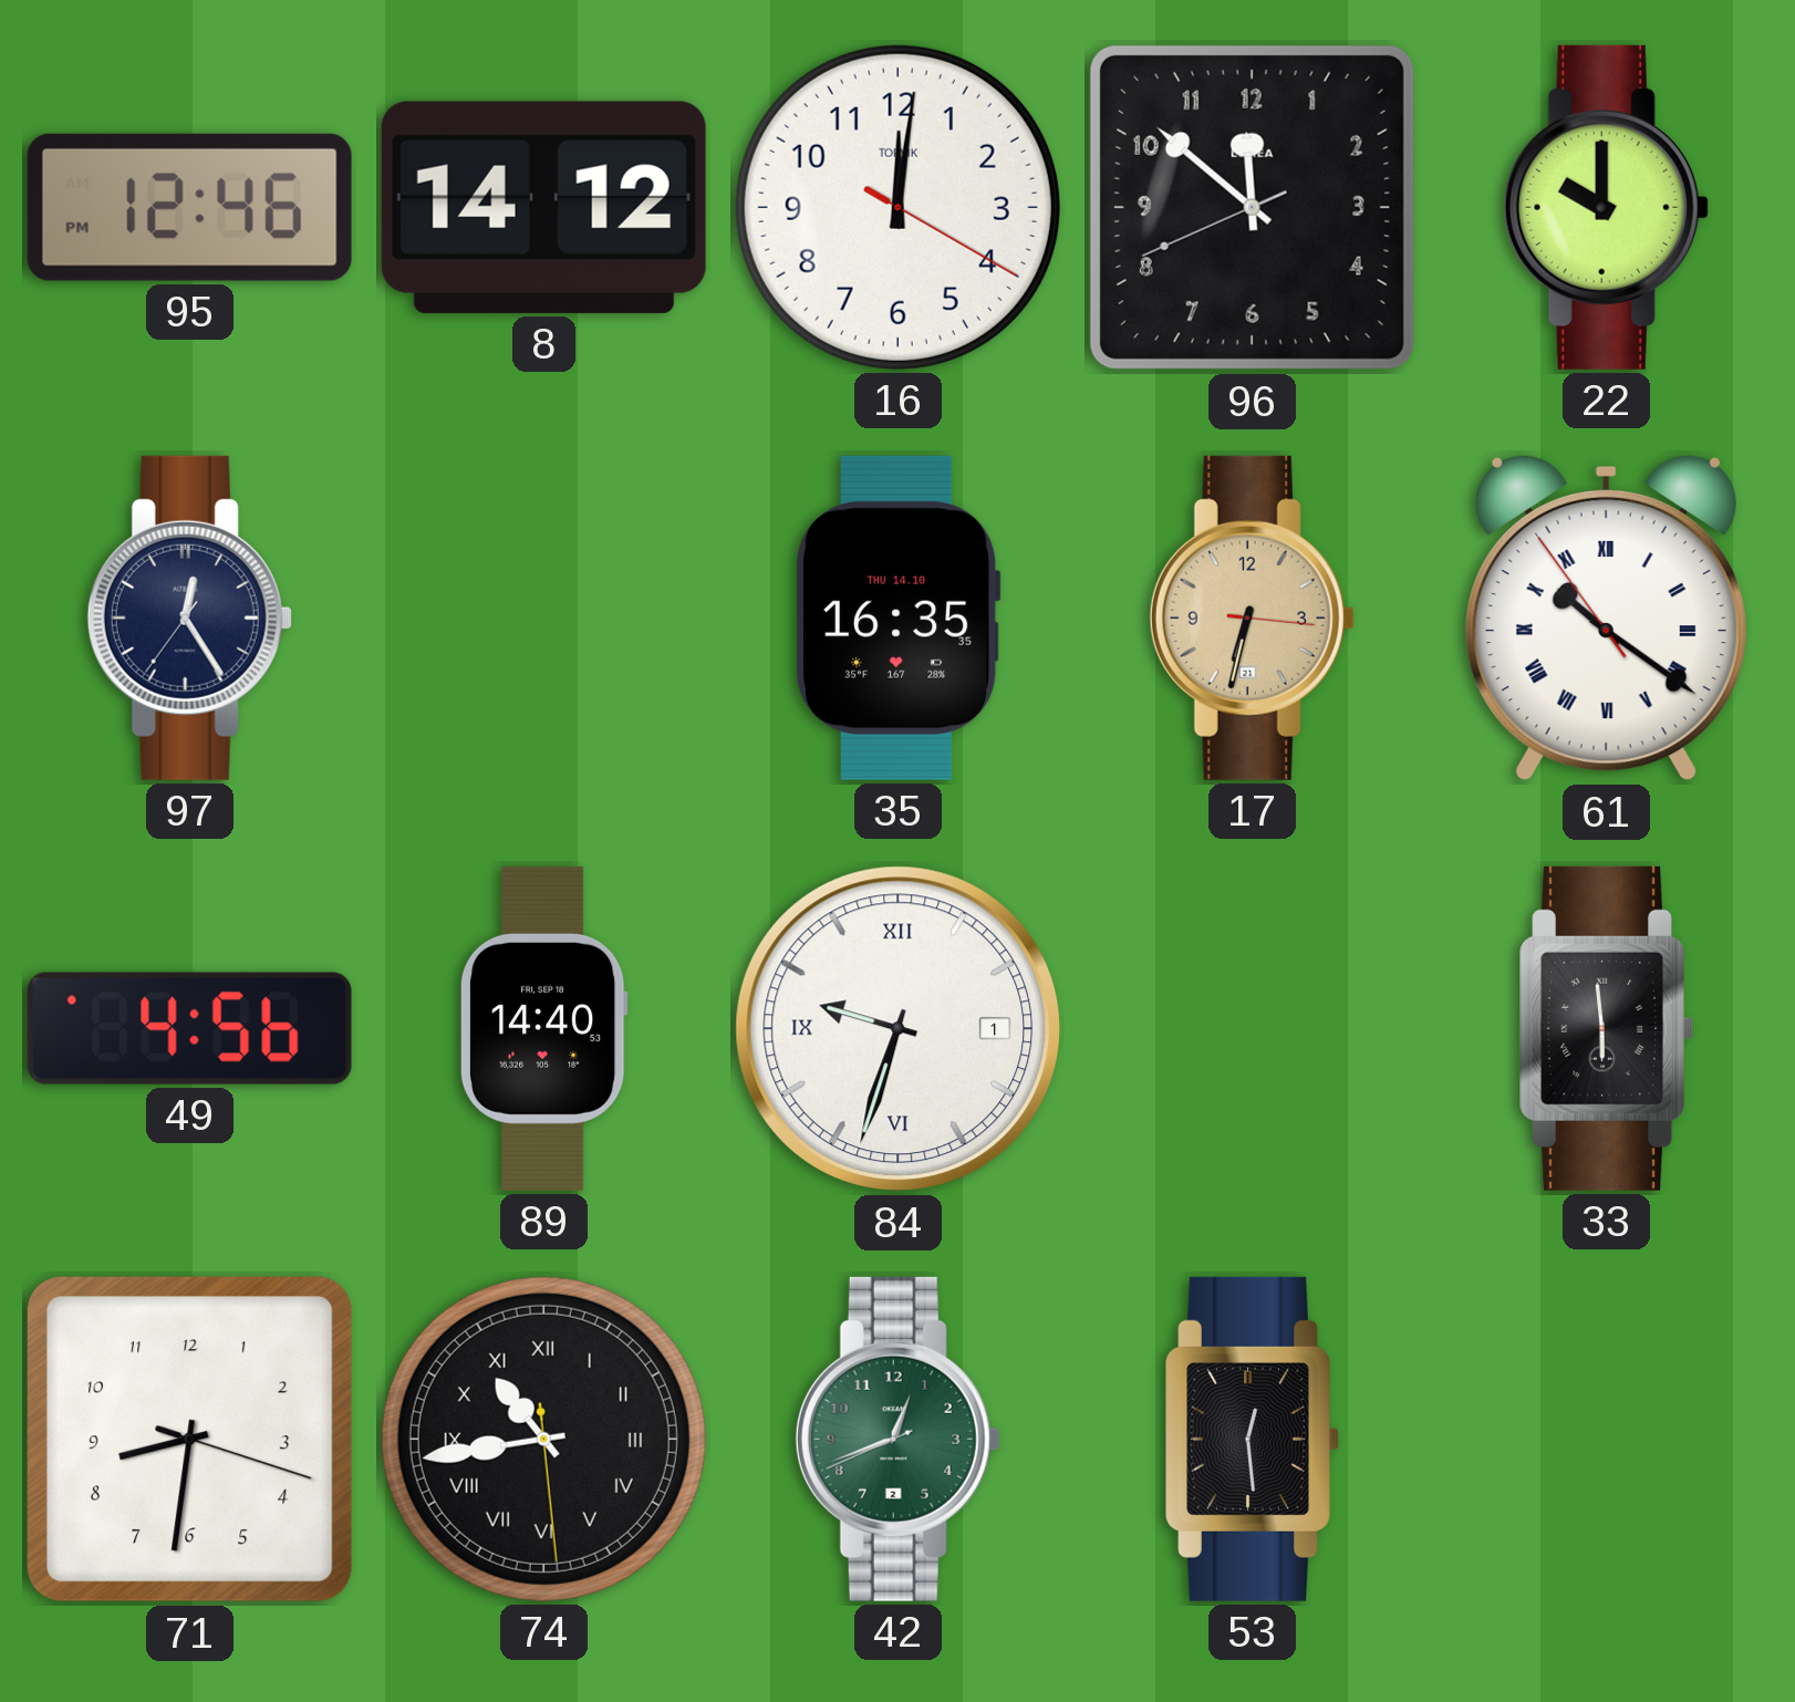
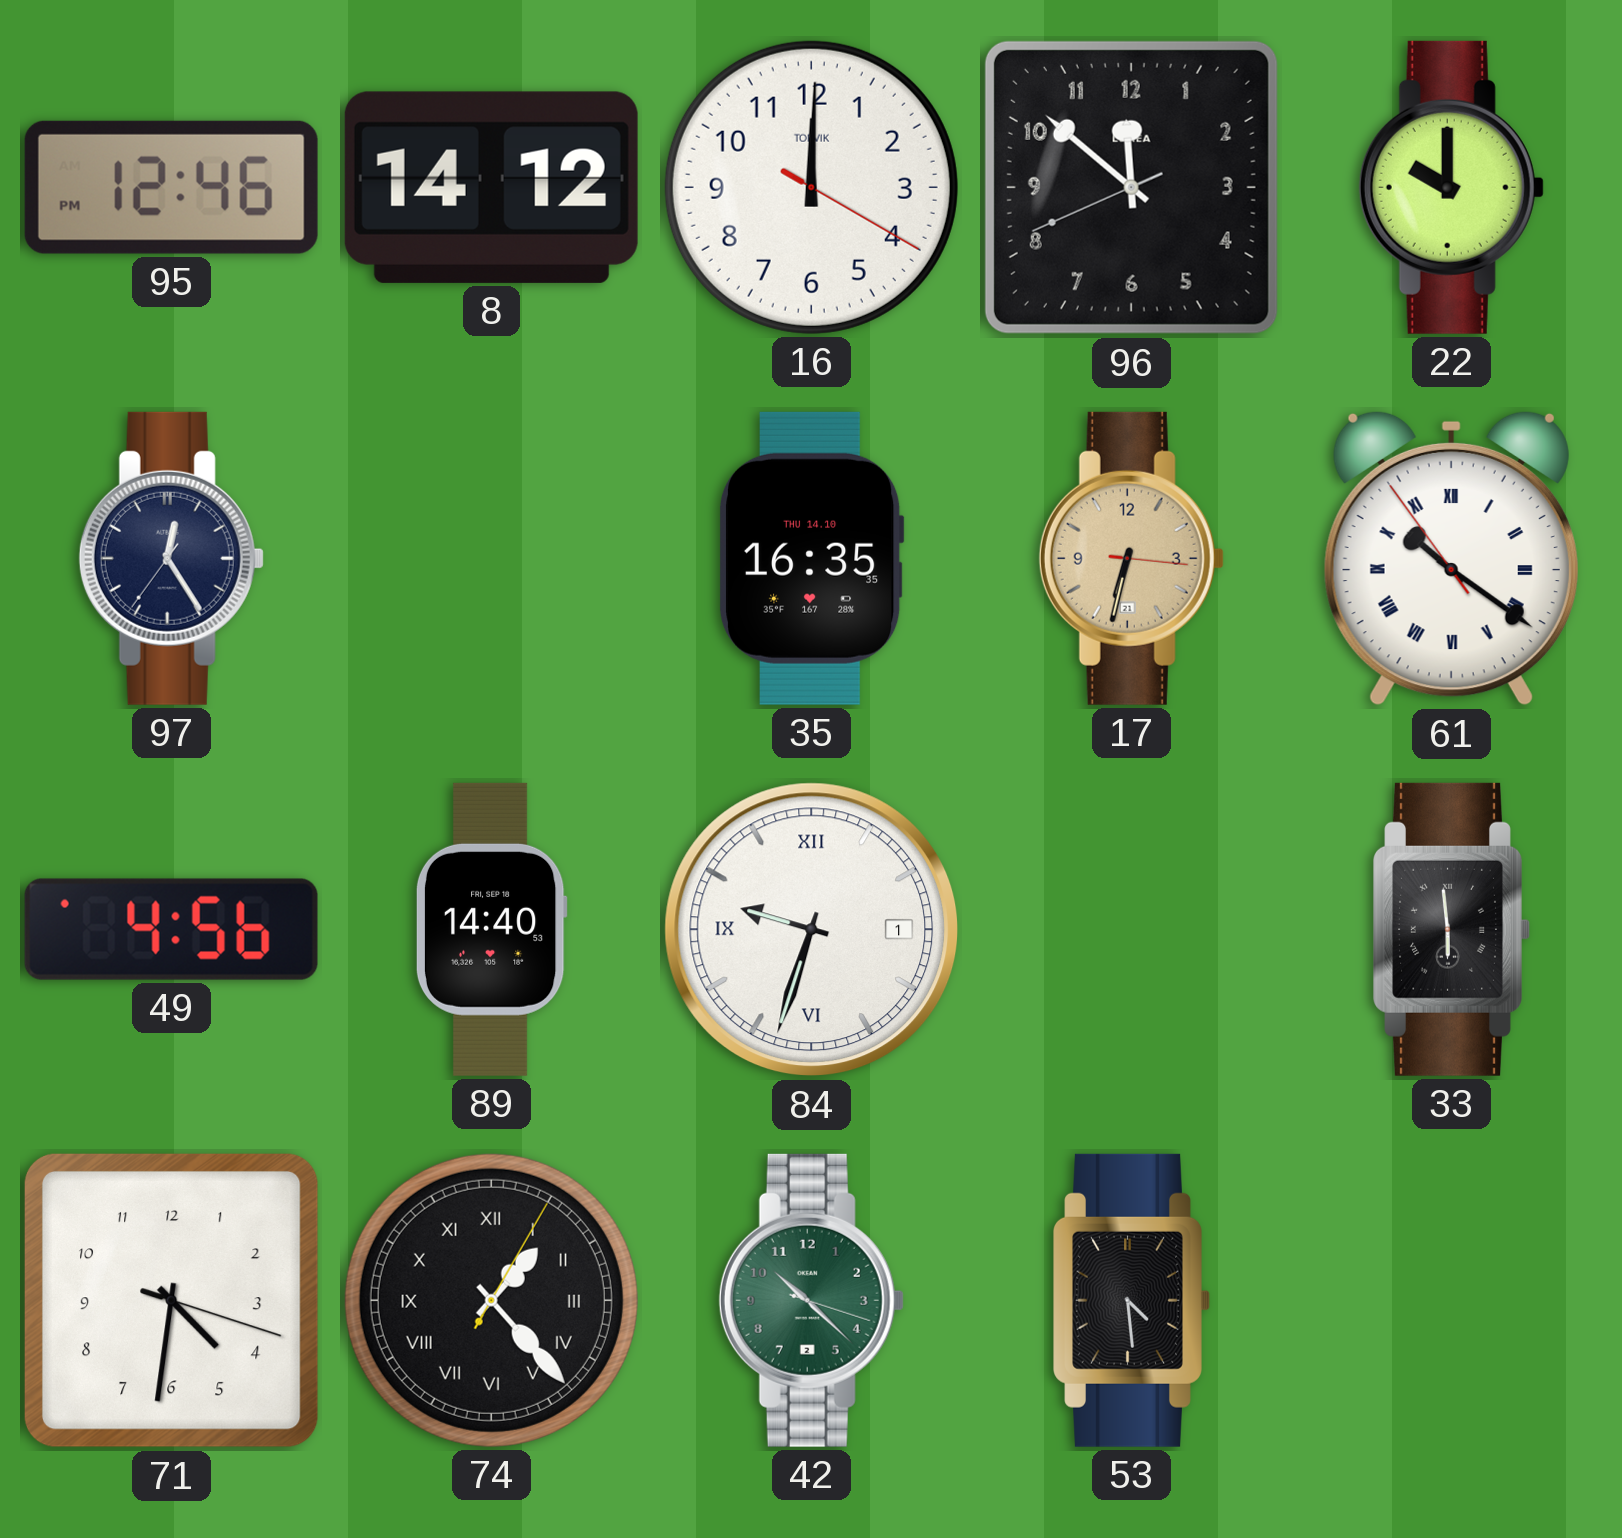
16: 12:01 -> 12:00 (811, 187)
71: 8:31 -> 4:31 (171, 1300)
74: 10:43 -> 1:23 (491, 1300)
42: 12:41 -> 10:22 (811, 1300)
53: 12:29 -> 4:29 (1132, 1300)
